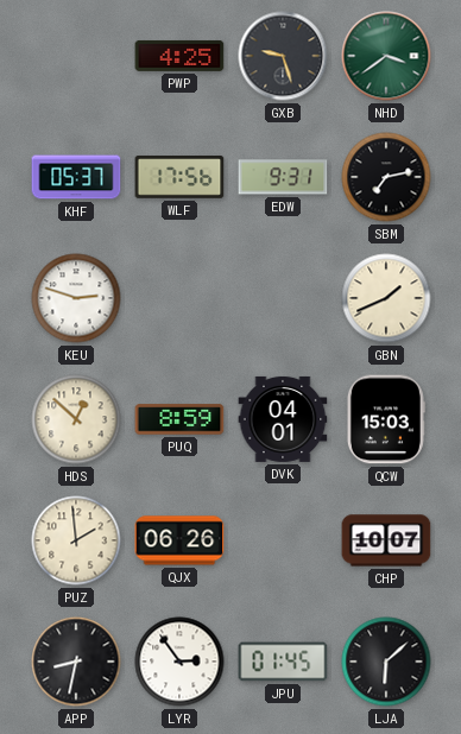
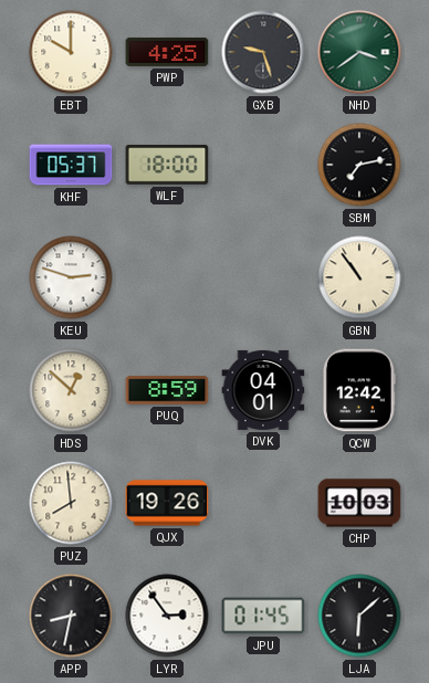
EBT: none -> 10:00 (71, 52)
WLF: 17:56 -> 18:00 (167, 165)
EDW: 9:31 -> none (283, 177)
GBN: 1:41 -> 10:54 (359, 277)
QCW: 15:03 -> 12:42 (359, 390)
PUZ: 1:59 -> 7:59 (71, 503)
QJX: 06:26 -> 19:26 (167, 503)
CHP: 10:07 -> 10:03 (359, 503)
